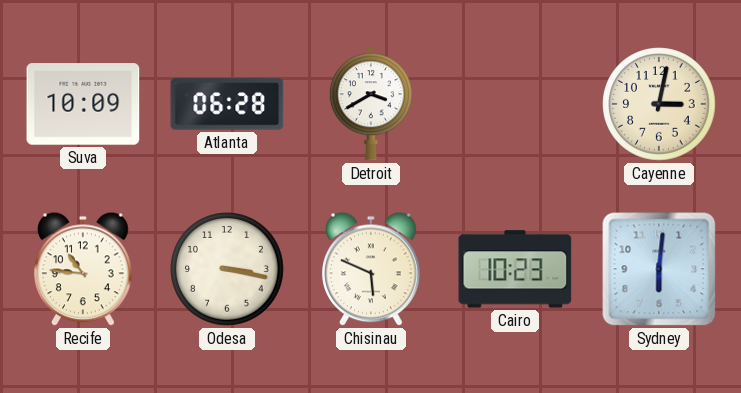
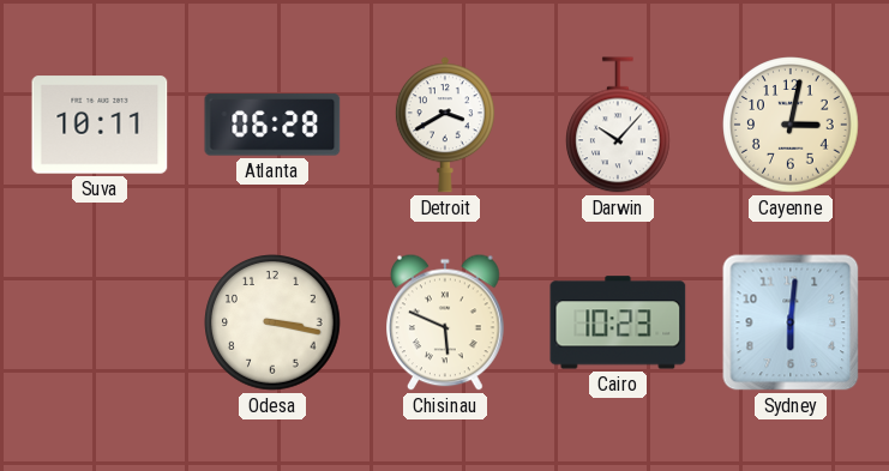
Suva: 10:09 -> 10:11 (100, 125)
Darwin: none -> 10:07 (619, 125)
Recife: 10:46 -> none (84, 269)
